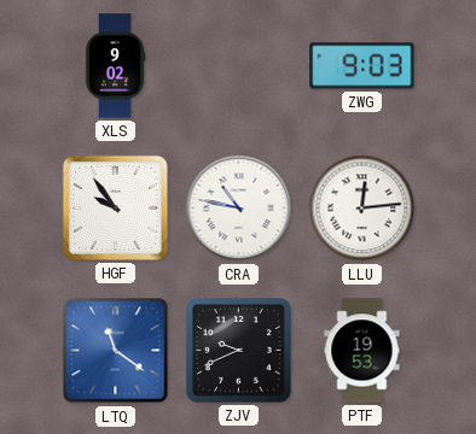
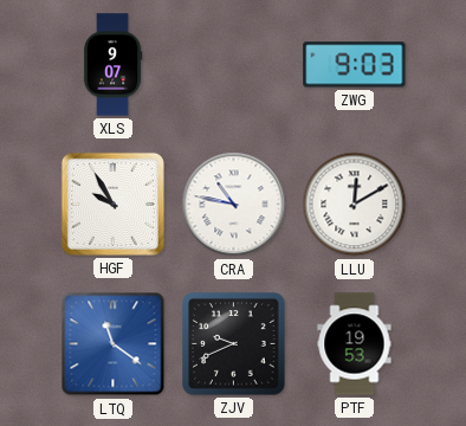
XLS: 9:02 -> 9:07 (112, 65)
HGF: 9:54 -> 9:55 (112, 204)
LLU: 12:14 -> 12:10 (355, 205)
